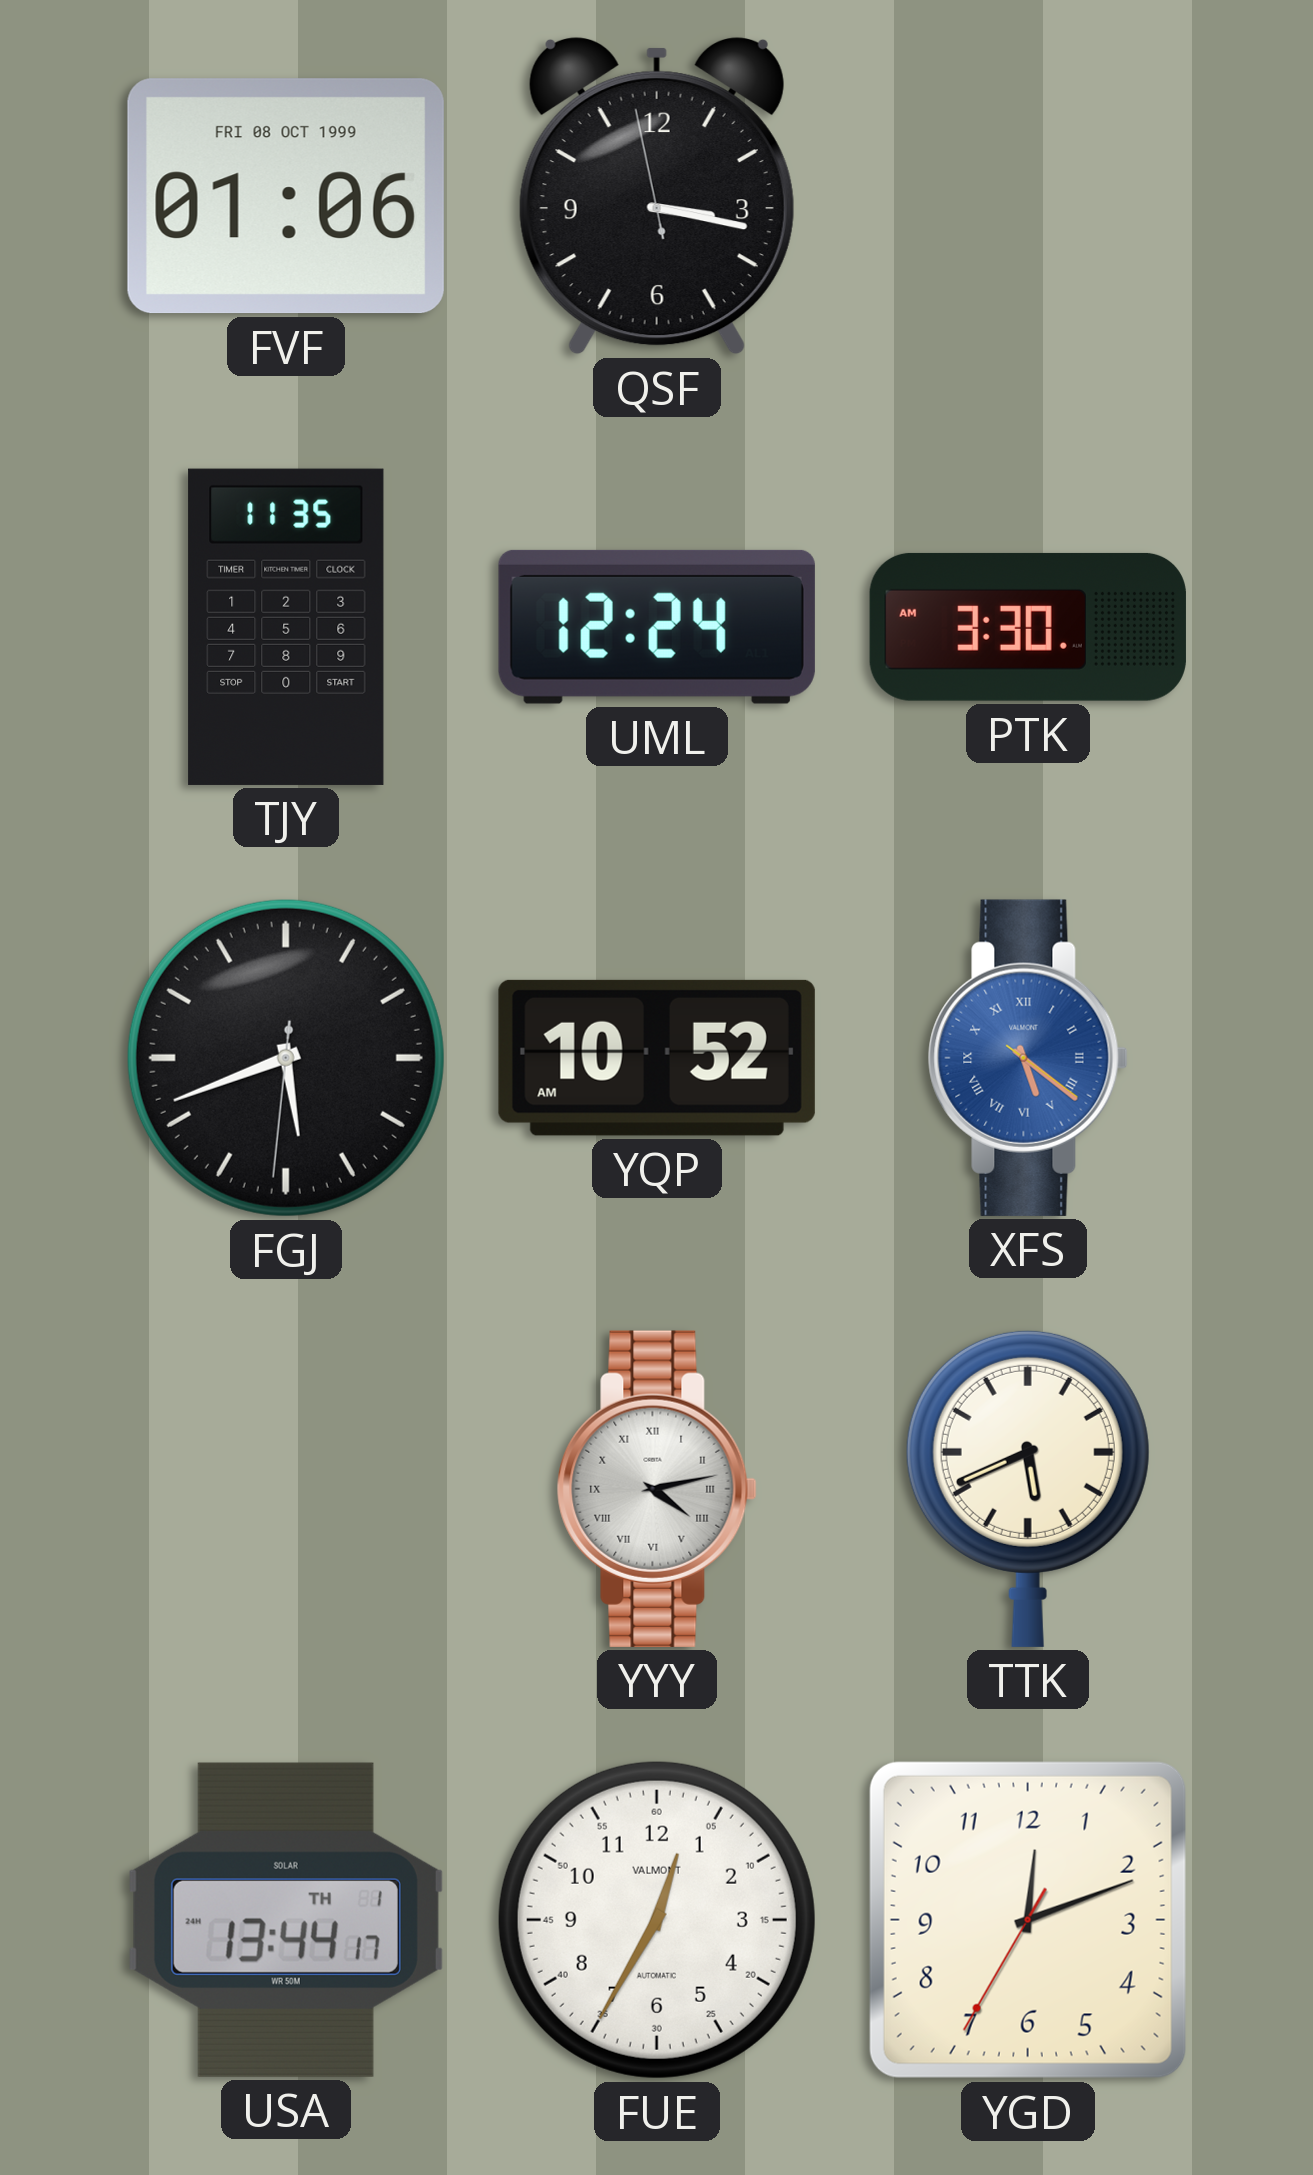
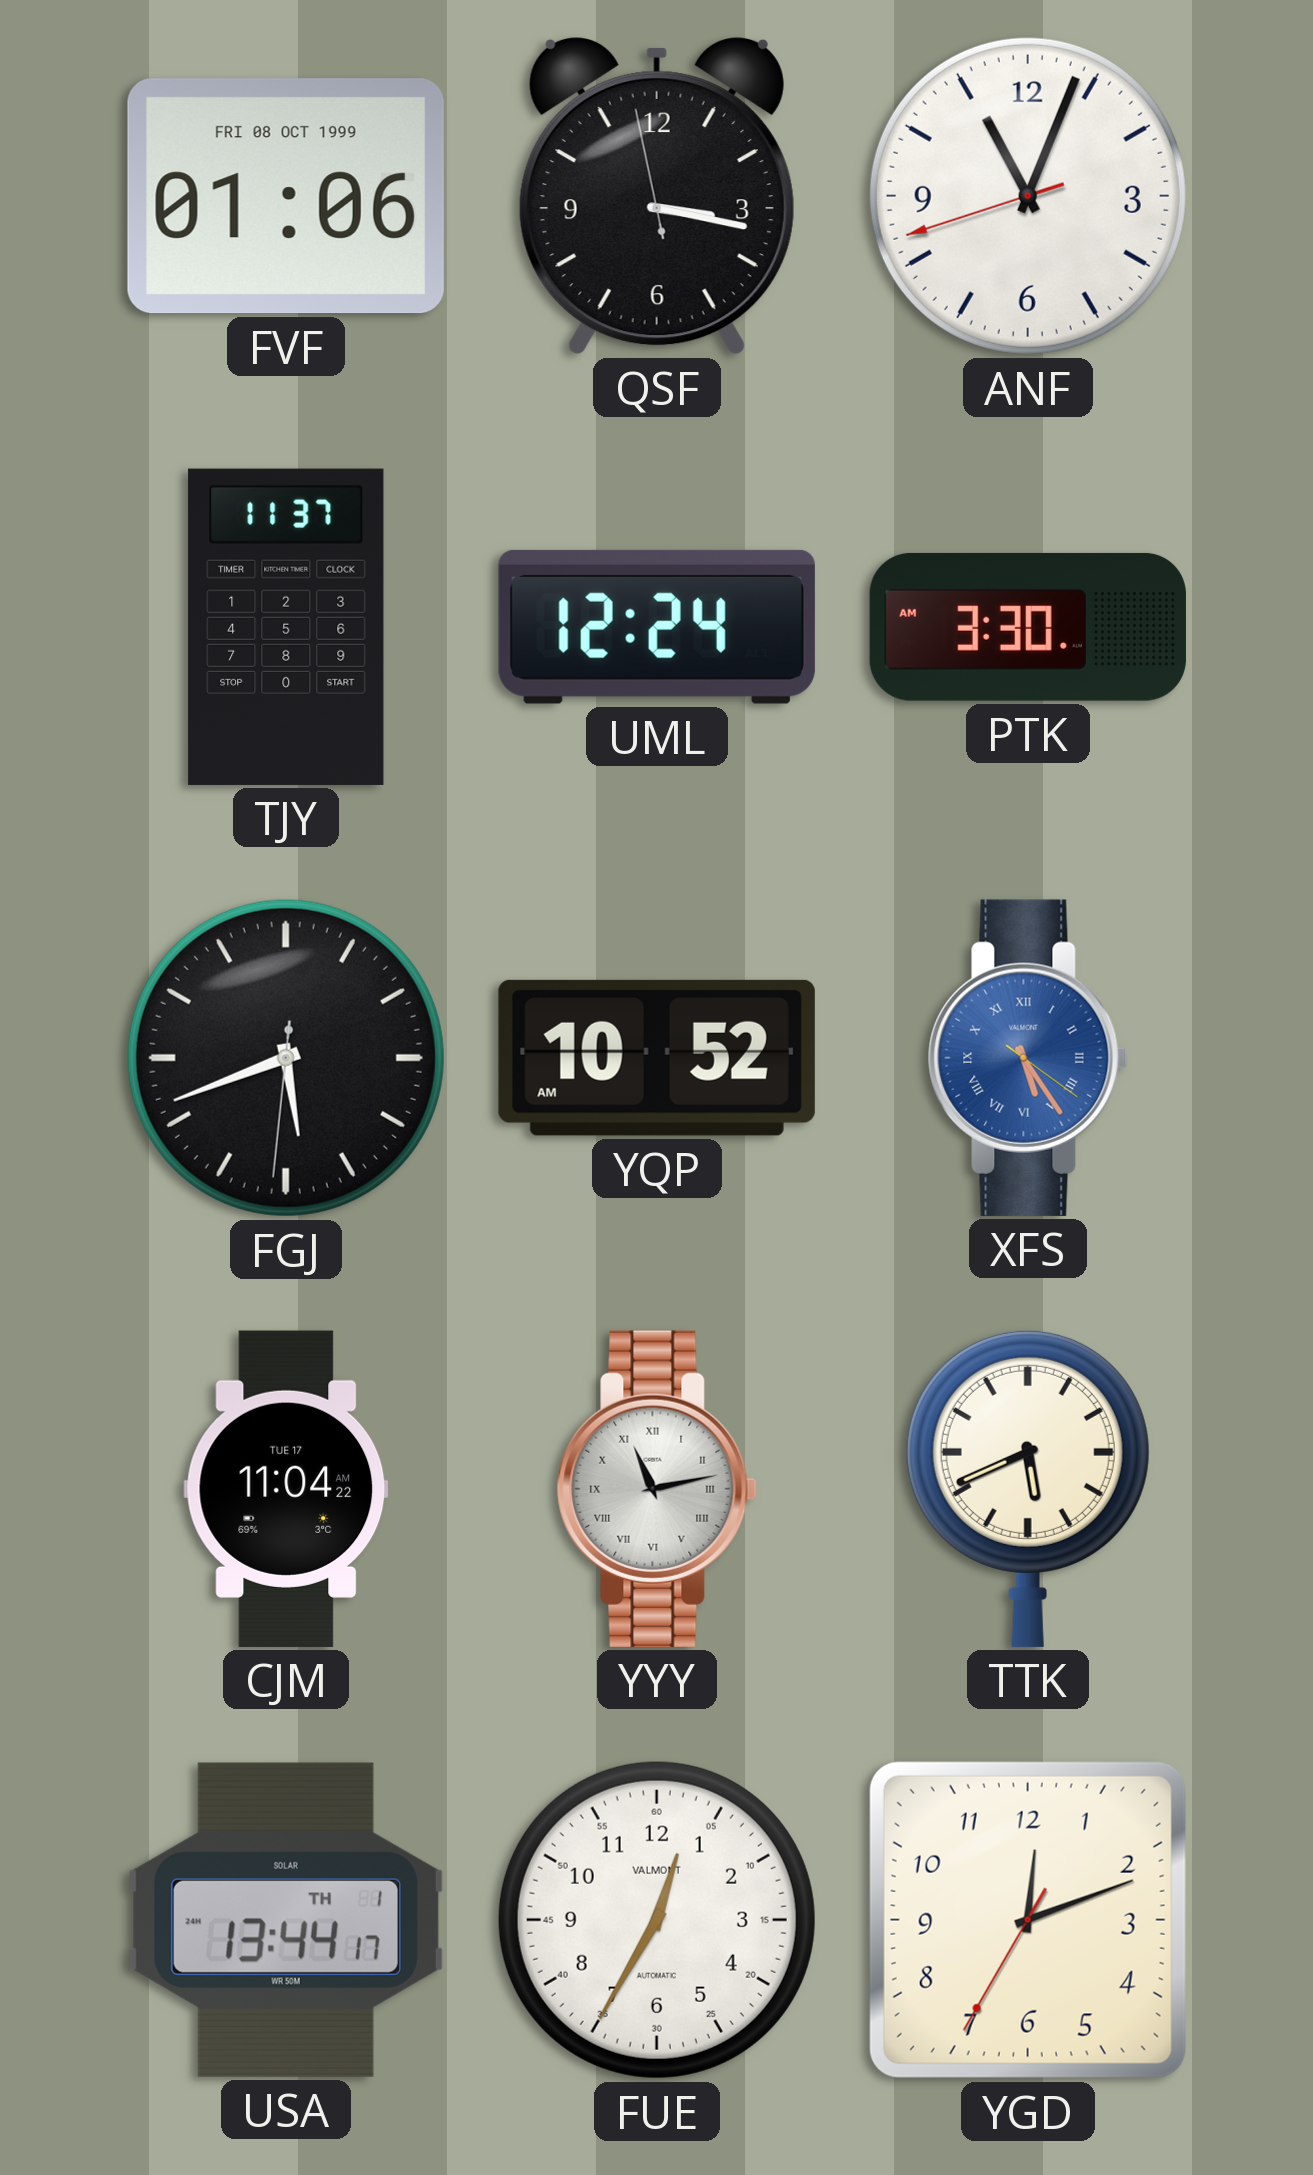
ANF: none -> 11:03 (1028, 196)
TJY: 11:35 -> 11:37 (286, 627)
XFS: 5:21 -> 5:24 (1028, 1058)
CJM: none -> 11:04 (286, 1489)
YYY: 4:13 -> 11:13 (657, 1489)
